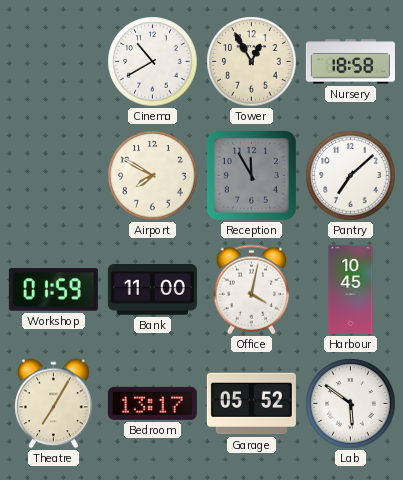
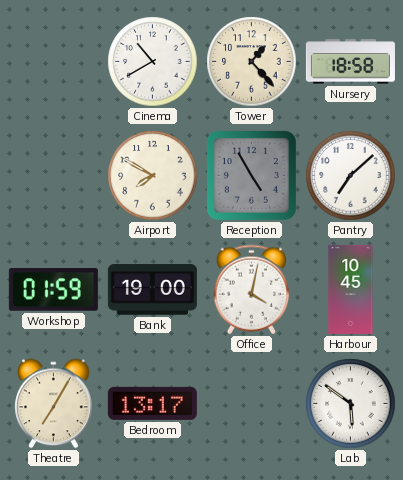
Tower: 12:55 -> 1:23 (252, 62)
Reception: 11:55 -> 4:55 (251, 175)
Bank: 11:00 -> 19:00 (152, 290)
Garage: 05:52 -> none (251, 404)
